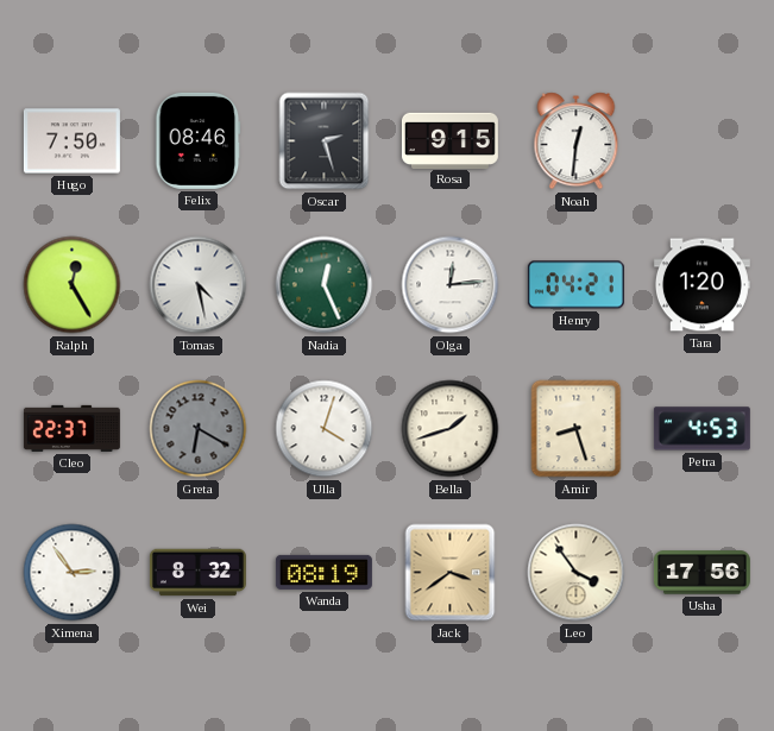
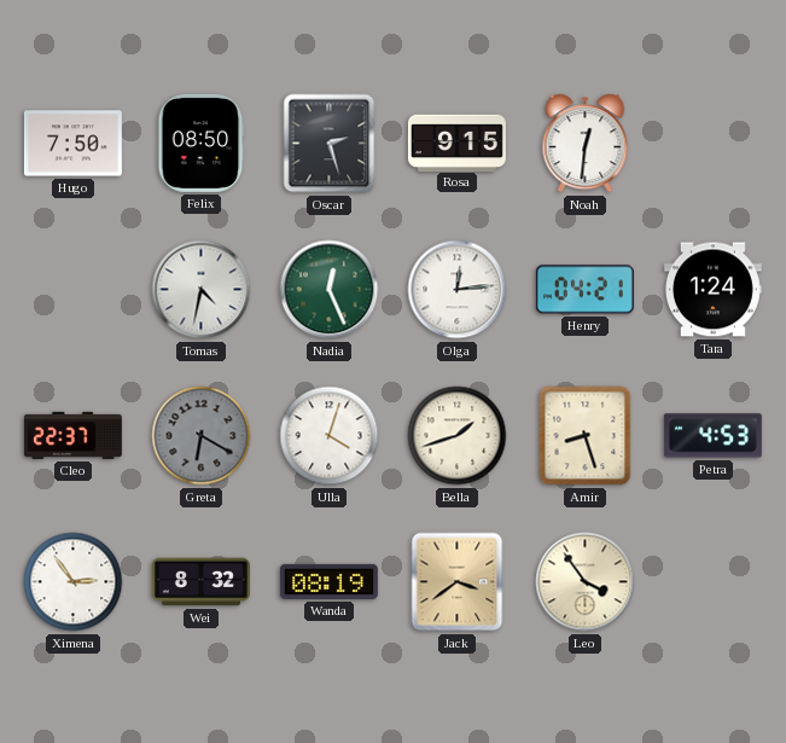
Felix: 08:46 -> 08:50 (202, 143)
Ralph: 12:25 -> none (73, 285)
Tomas: 4:28 -> 4:32 (202, 290)
Tara: 1:20 -> 1:24 (712, 290)
Usha: 17:56 -> none (701, 573)
